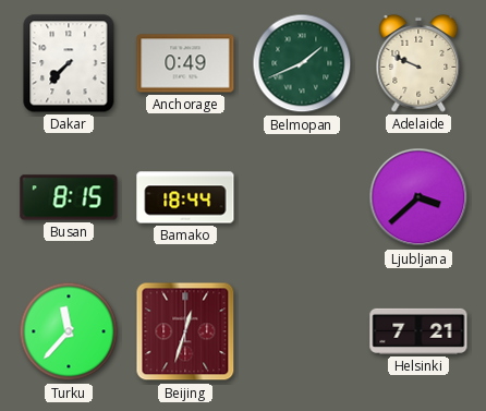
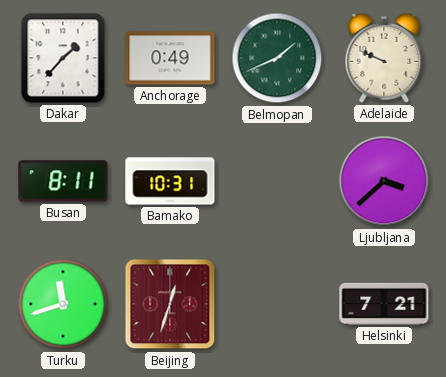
Dakar: 7:37 -> 1:37 (63, 58)
Busan: 8:15 -> 8:11 (63, 181)
Bamako: 18:44 -> 10:31 (170, 181)
Turku: 11:37 -> 11:42 (63, 304)
